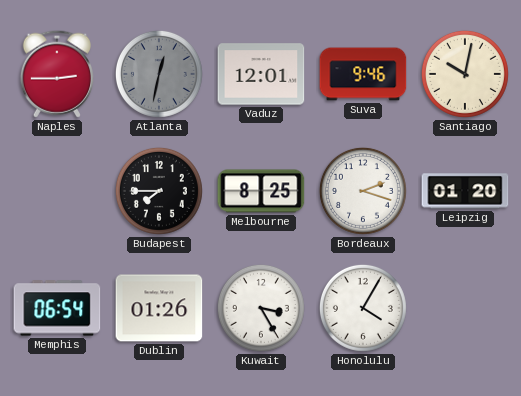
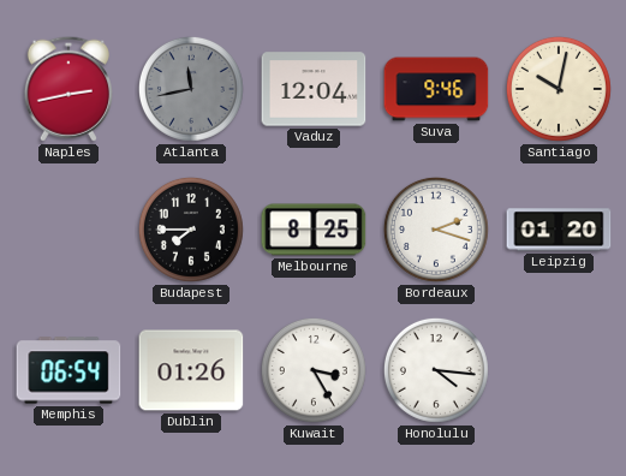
Naples: 2:45 -> 2:43 (68, 89)
Atlanta: 12:32 -> 11:43 (191, 89)
Vaduz: 12:01 -> 12:04 (314, 89)
Honolulu: 4:05 -> 4:16 (436, 370)
